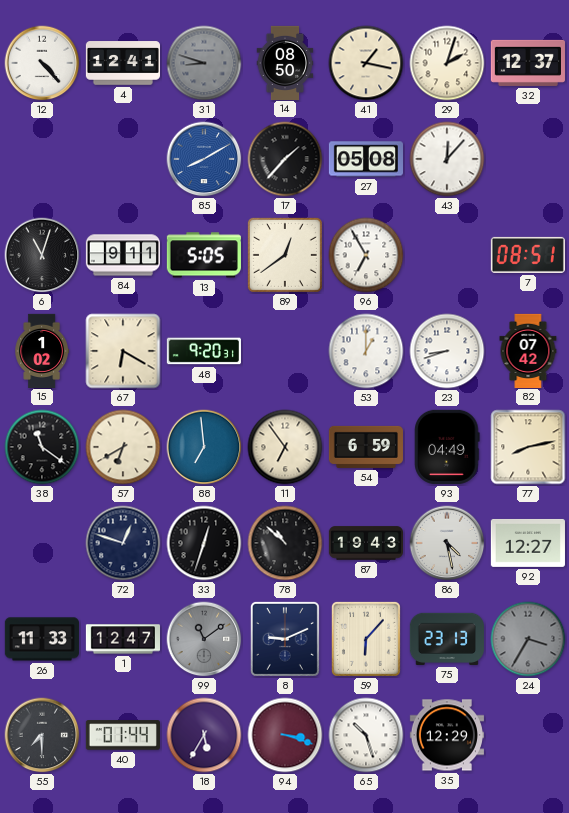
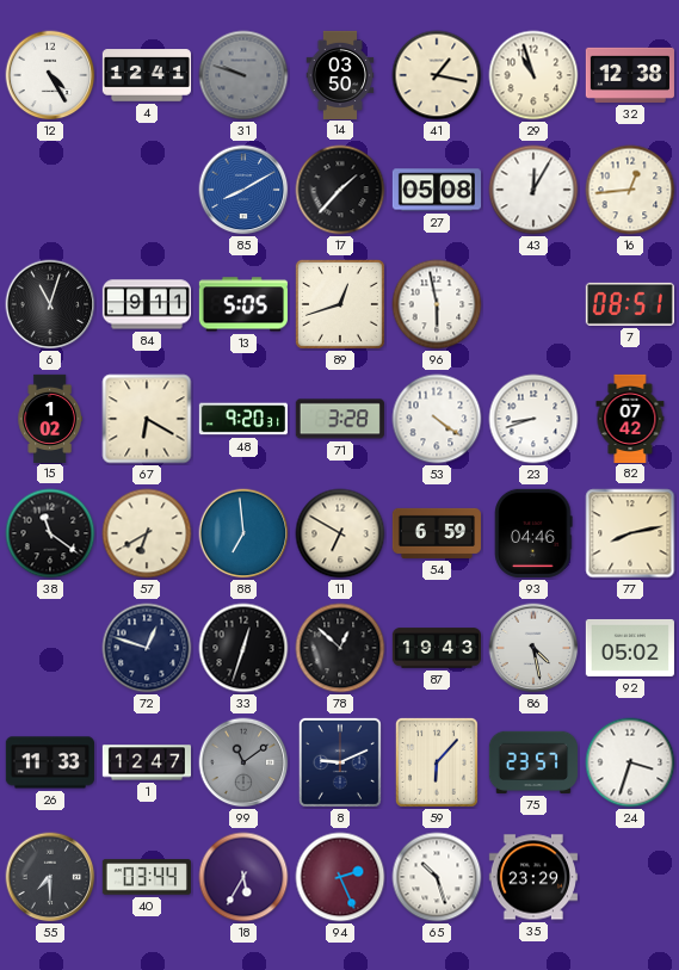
12: 4:23 -> 4:25 (50, 75)
31: 8:48 -> 9:48 (243, 75)
14: 08:50 -> 03:50 (340, 74)
29: 2:03 -> 10:57 (533, 75)
32: 12:37 -> 12:38 (630, 75)
43: 12:07 -> 12:05 (533, 190)
16: none -> 12:44 (630, 190)
89: 12:39 -> 12:42 (340, 304)
96: 6:55 -> 5:58 (437, 304)
71: none -> 3:28 (340, 419)
53: 1:00 -> 4:21 (437, 419)
11: 6:54 -> 6:50 (340, 533)
93: 04:49 -> 04:46 (533, 533)
78: 10:52 -> 12:52 (340, 648)
92: 12:27 -> 05:02 (630, 648)
75: 23:13 -> 23:57 (533, 762)
24: 3:35 -> 3:33 (630, 762)
24 dial: grey -> white (630, 762)
40: 01:44 -> 03:44 (147, 877)
94: 3:18 -> 2:26 (340, 877)
35: 12:29 -> 23:29 (533, 877)
